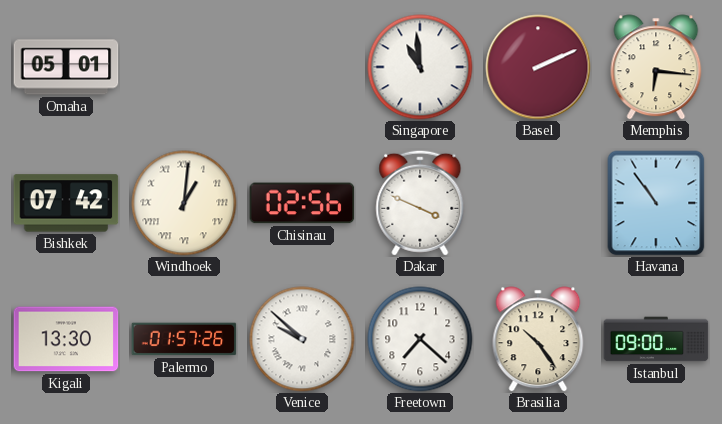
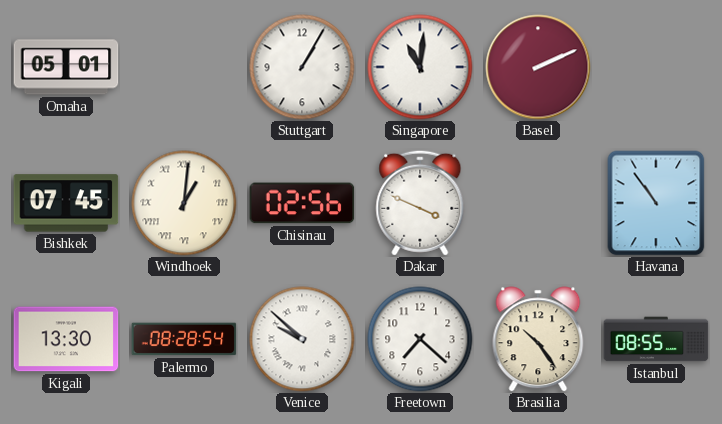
Stuttgart: none -> 1:05 (302, 67)
Singapore: 10:59 -> 11:01 (420, 67)
Memphis: 6:16 -> none (656, 67)
Bishkek: 07:42 -> 07:45 (66, 203)
Palermo: 01:57 -> 08:28 (184, 339)
Istanbul: 09:00 -> 08:55 (656, 339)
